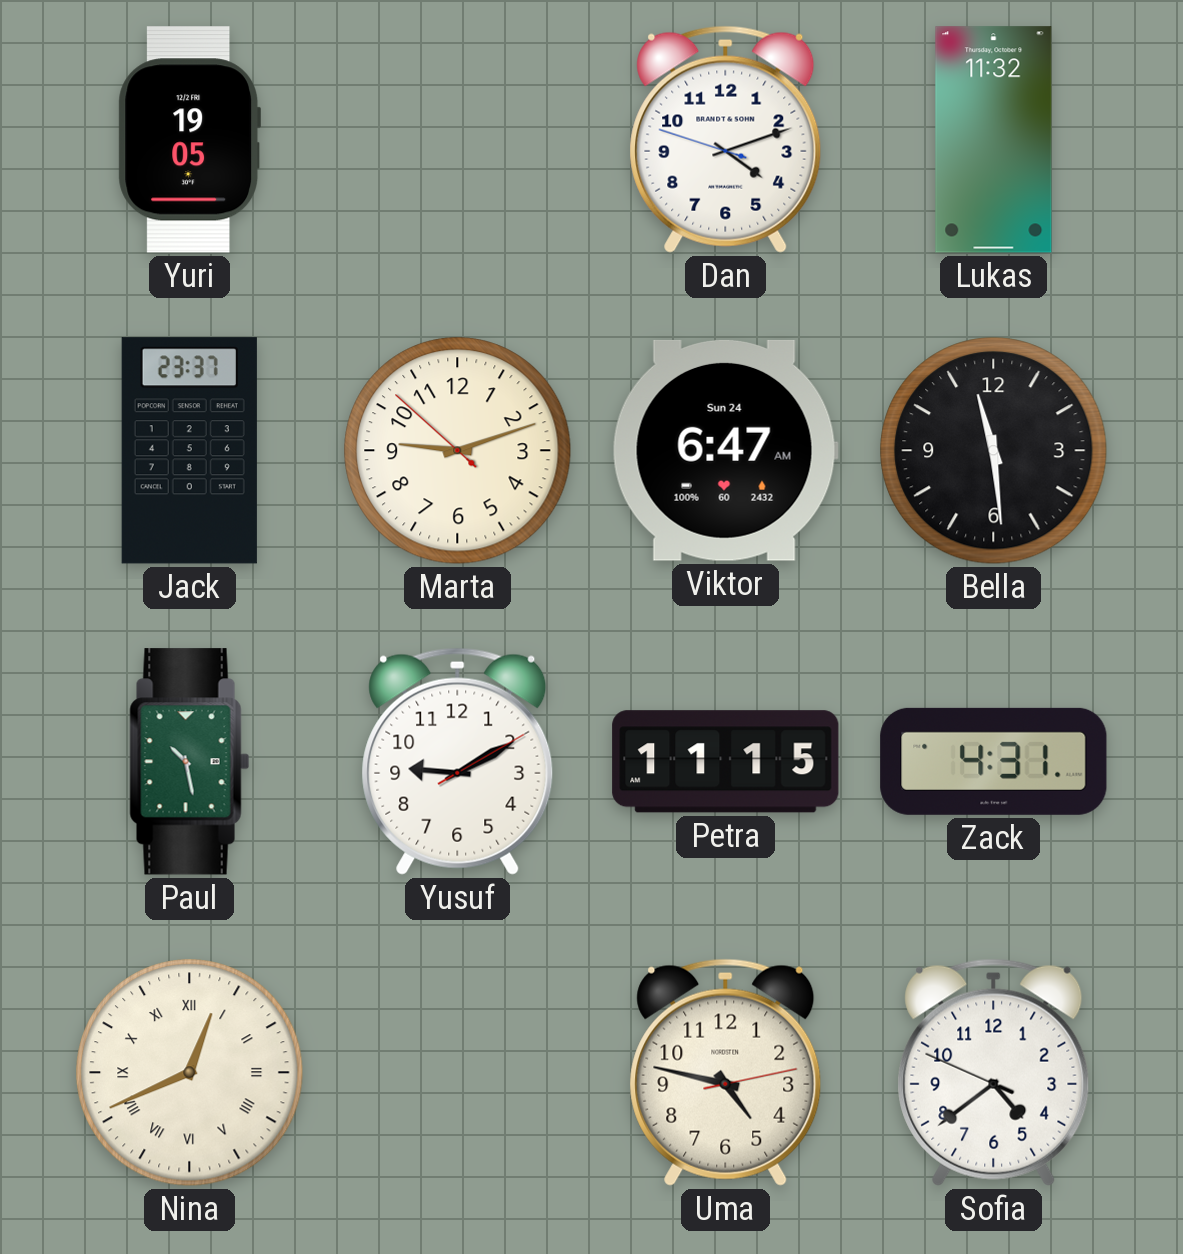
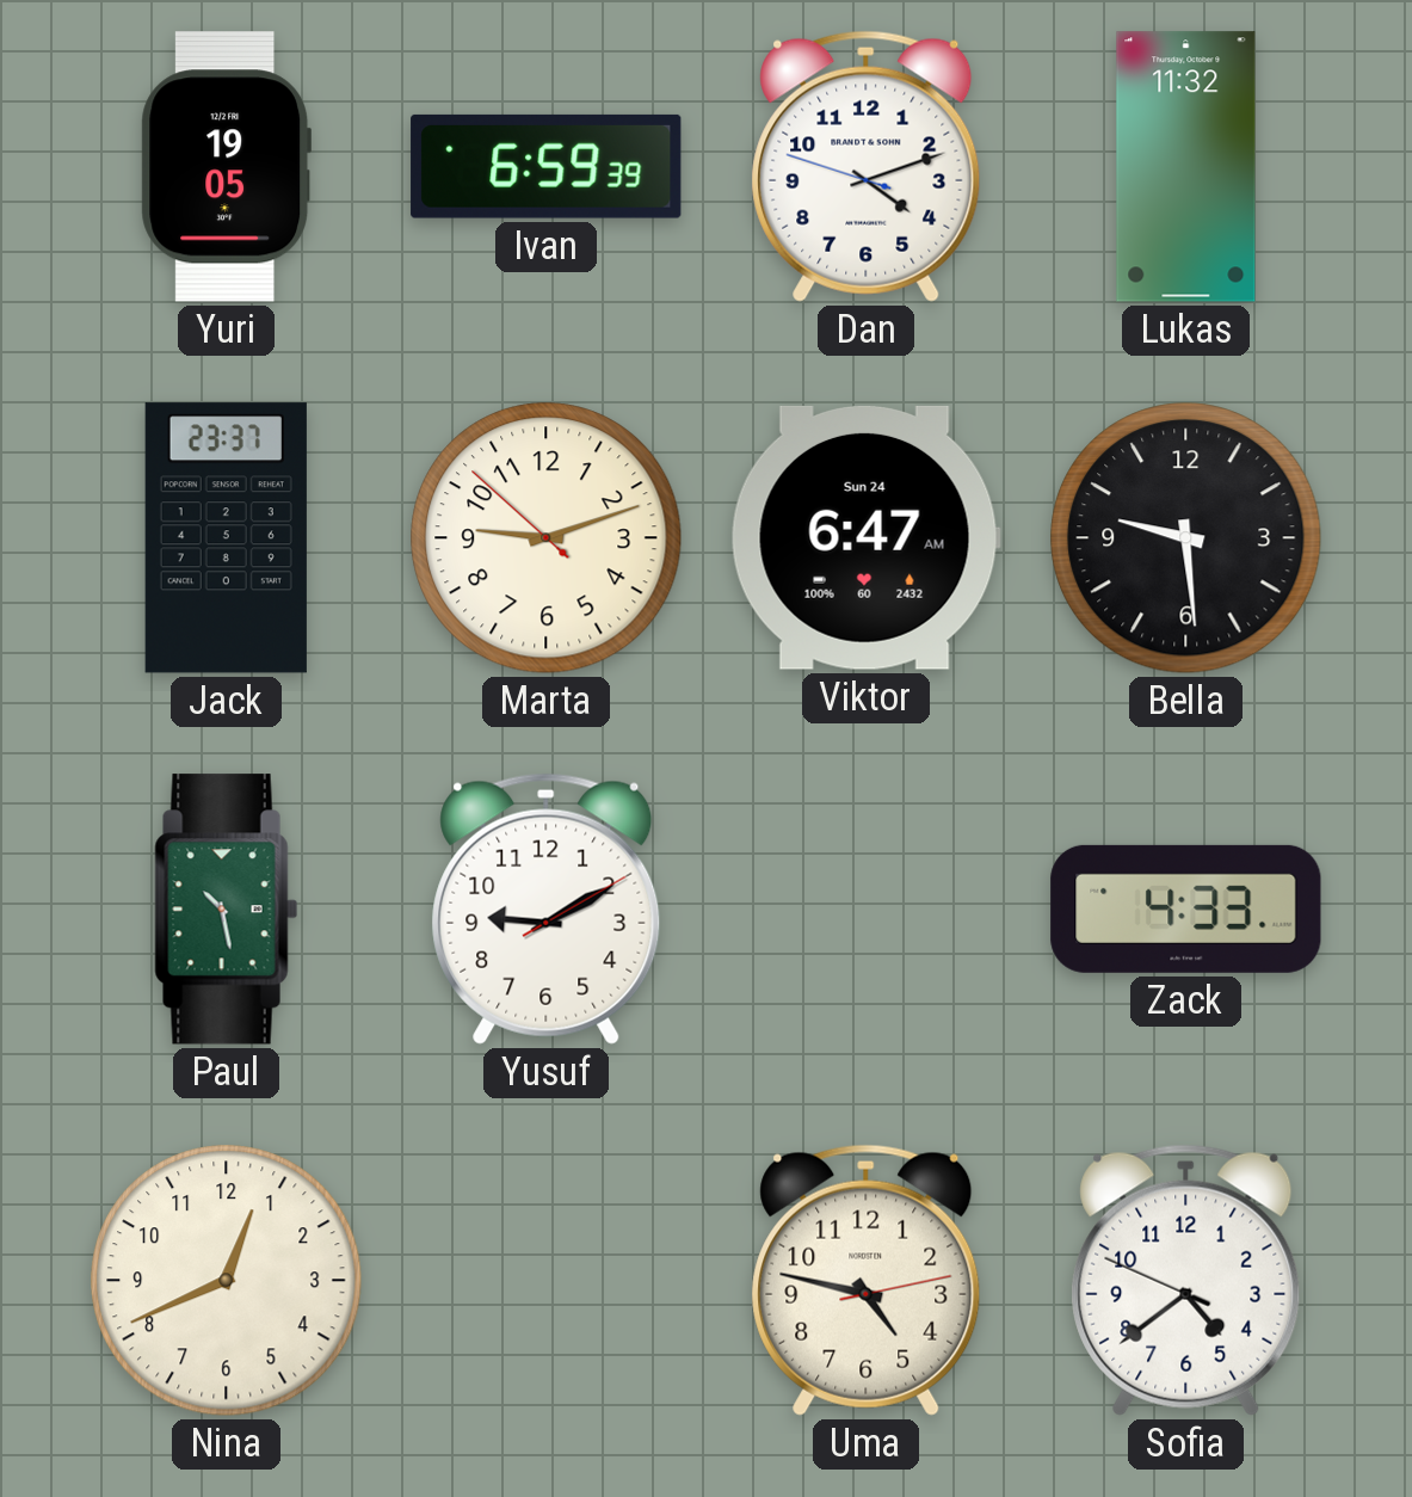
Ivan: none -> 6:59 (547, 166)
Bella: 11:29 -> 9:29 (1186, 538)
Petra: 11:15 -> none (726, 762)
Zack: 4:31 -> 4:33 (1186, 908)
Nina numerals: Roman -> Arabic (227, 1281)
